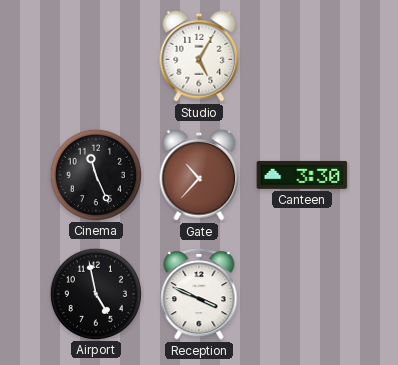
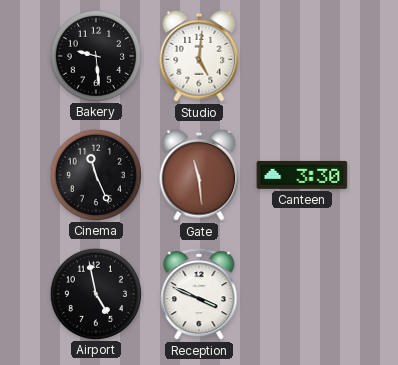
Bakery: none -> 9:29 (95, 55)
Studio: 5:05 -> 5:01 (199, 56)
Gate: 10:37 -> 11:29 (199, 175)
